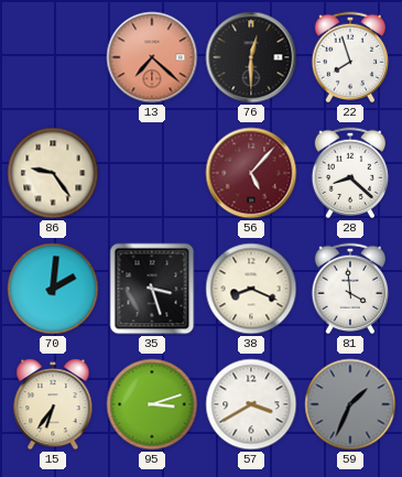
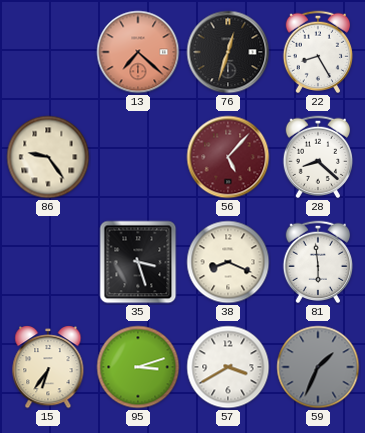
76: 12:30 -> 12:33 (228, 52)
22: 7:57 -> 8:25 (318, 52)
70: 2:01 -> none (53, 289)
81: 3:59 -> 5:59 (318, 262)
